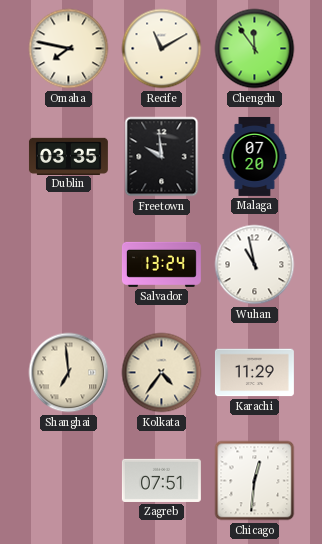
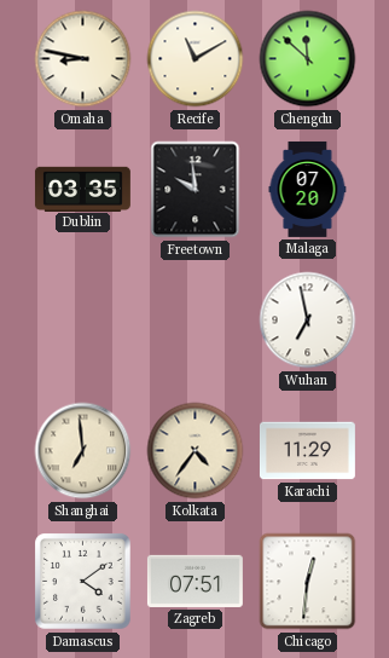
Omaha: 7:47 -> 8:47 (83, 59)
Chengdu: 11:54 -> 11:52 (308, 59)
Salvador: 13:24 -> none (161, 264)
Wuhan: 10:58 -> 6:58 (308, 321)
Damascus: none -> 4:09 (83, 582)
